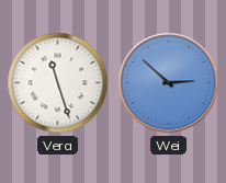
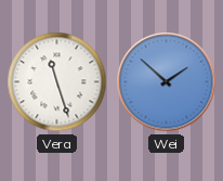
Wei: 2:52 -> 1:52 (167, 82)
